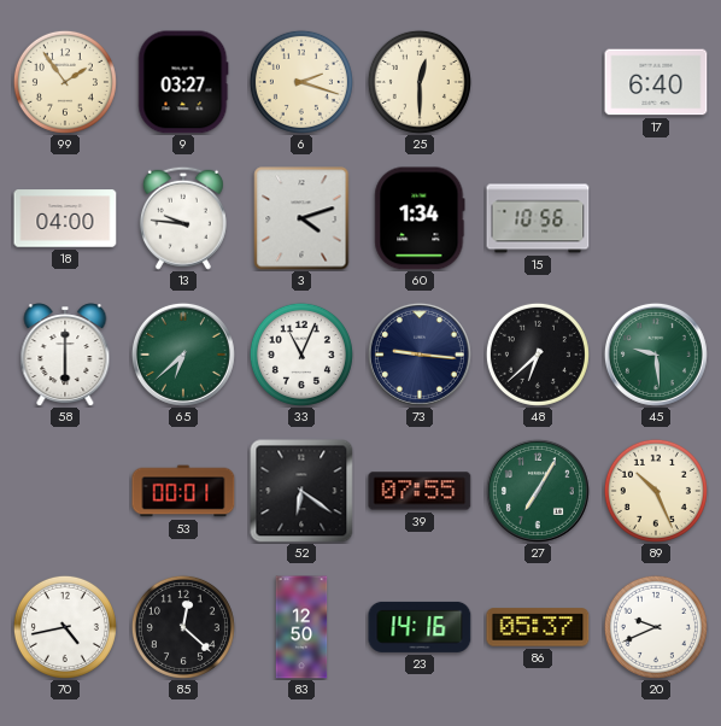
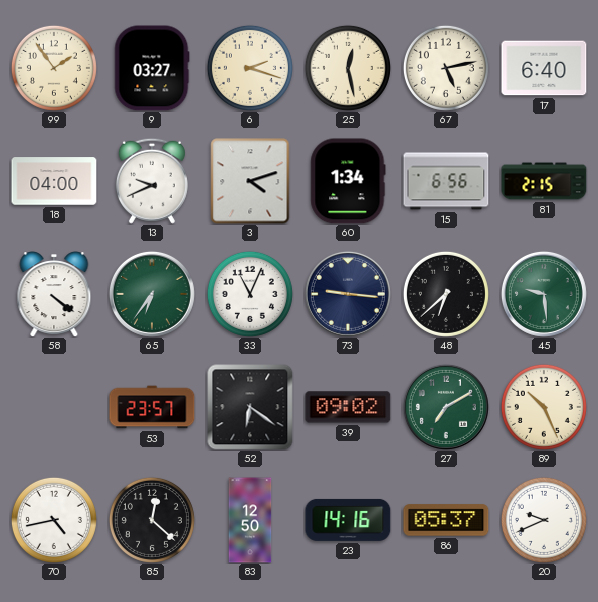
25: 12:30 -> 12:28 (348, 68)
67: none -> 5:13 (446, 68)
13: 9:46 -> 9:41 (152, 181)
15: 10:56 -> 6:56 (446, 181)
81: none -> 2:15 (544, 181)
58: 6:00 -> 4:21 (54, 294)
65: 6:38 -> 6:36 (152, 294)
53: 00:01 -> 23:57 (152, 407)
39: 07:55 -> 09:02 (348, 407)
27: 7:05 -> 7:10 (446, 407)
